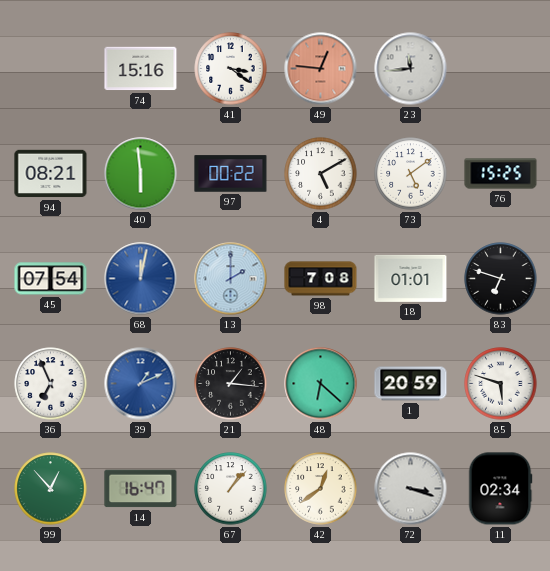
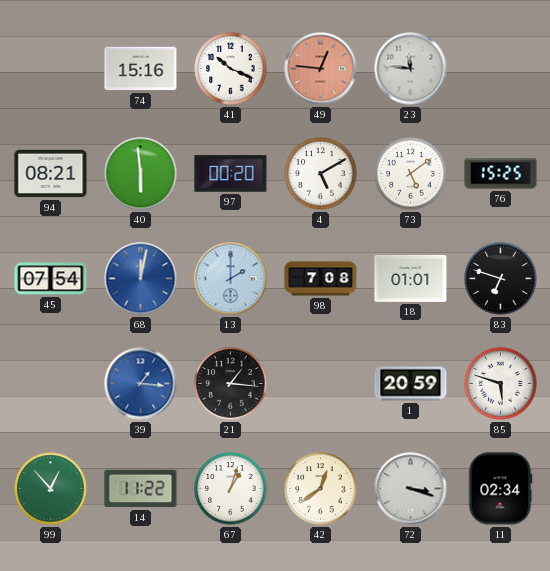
41: 3:21 -> 10:19 (231, 69)
23: 11:44 -> 11:46 (411, 69)
97: 00:22 -> 00:20 (231, 174)
36: 6:56 -> none (51, 384)
39: 1:11 -> 1:16 (141, 384)
48: 6:22 -> none (321, 384)
14: 16:47 -> 11:22 (141, 489)
67: 1:07 -> 1:03 (231, 489)
